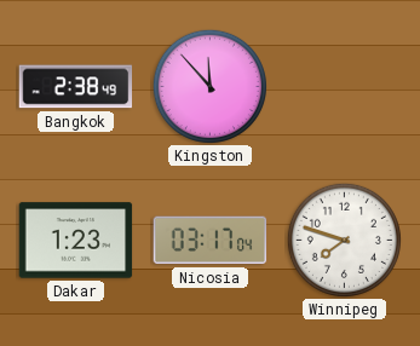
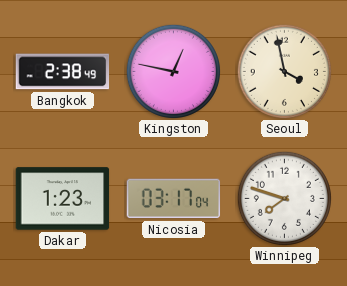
Kingston: 11:53 -> 12:47 (173, 71)
Seoul: none -> 3:58 (284, 71)
